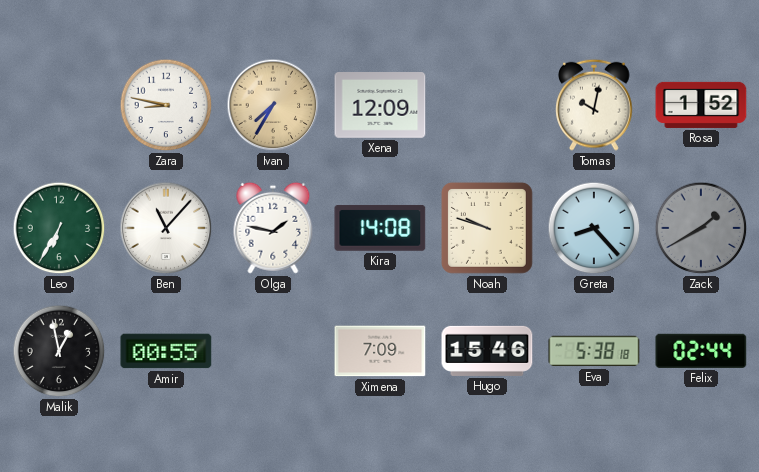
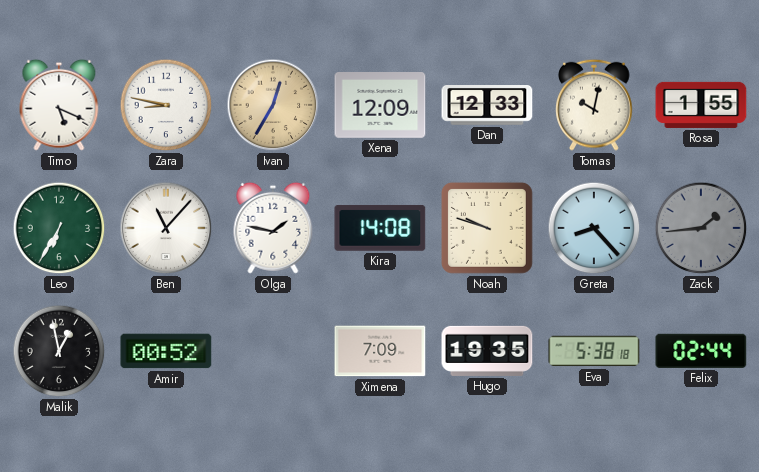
Timo: none -> 5:19 (59, 105)
Ivan: 7:35 -> 12:35 (273, 105)
Dan: none -> 12:33 (487, 106)
Rosa: 1:52 -> 1:55 (701, 105)
Zack: 1:40 -> 1:44 (701, 228)
Amir: 00:55 -> 00:52 (166, 351)
Hugo: 15:46 -> 19:35 (487, 351)
